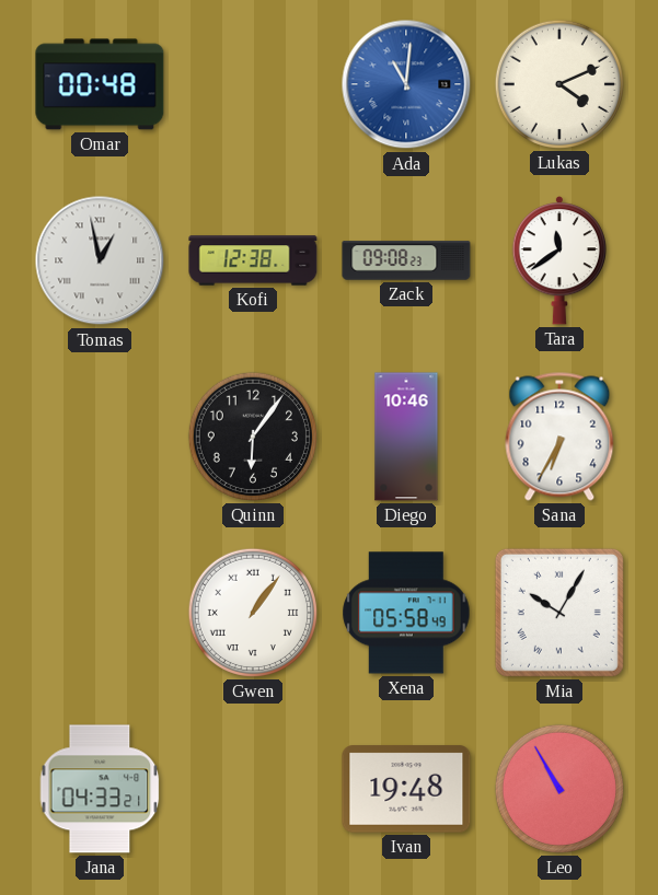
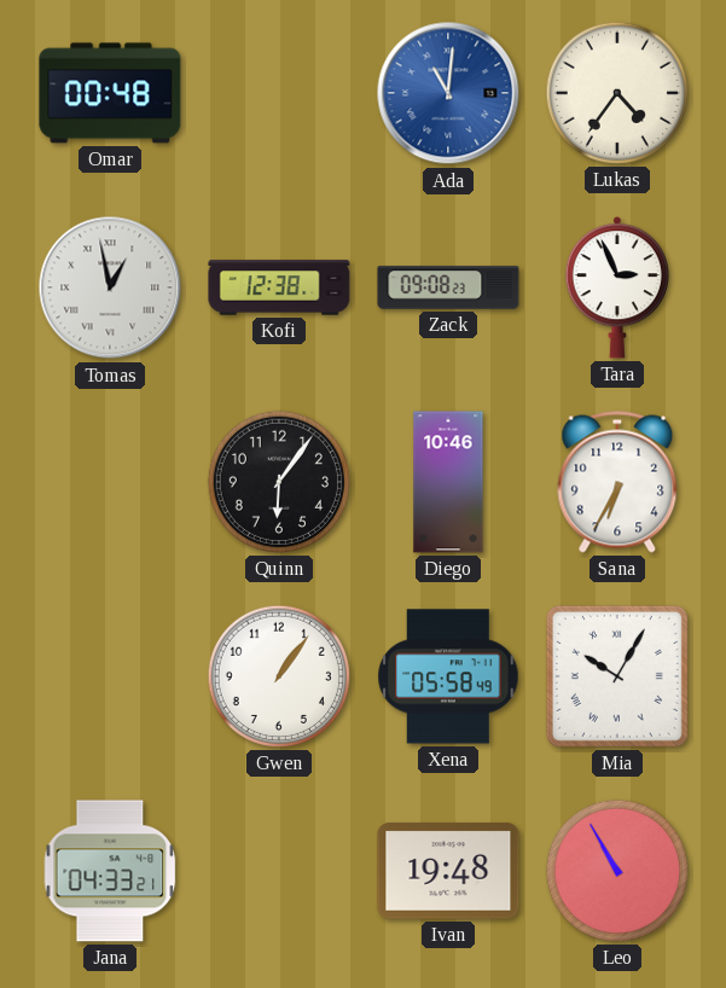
Lukas: 4:11 -> 4:36 (617, 93)
Tara: 11:39 -> 2:56 (616, 287)
Gwen numerals: Roman -> Arabic (279, 676)
